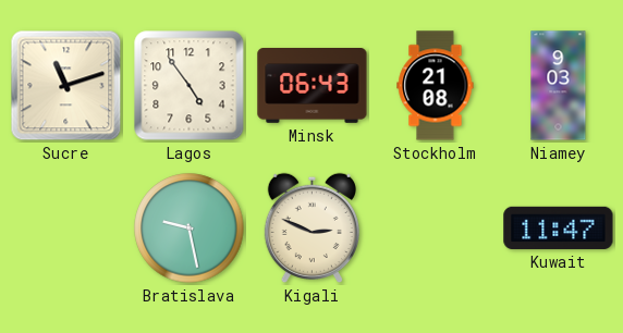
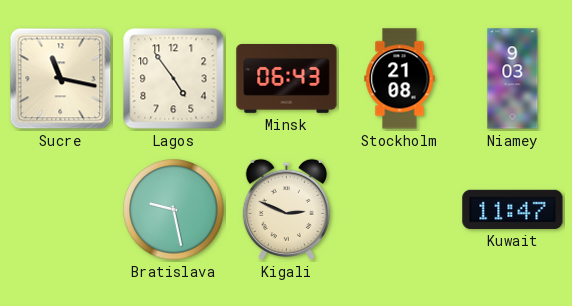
Sucre: 11:12 -> 11:17 (61, 79)
